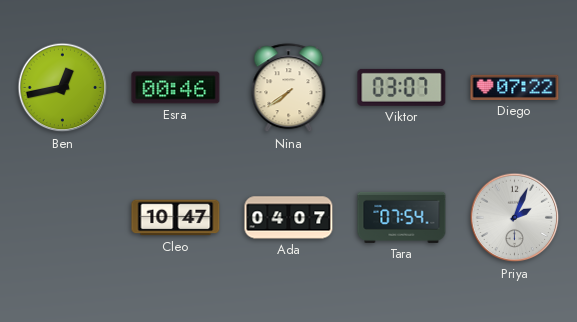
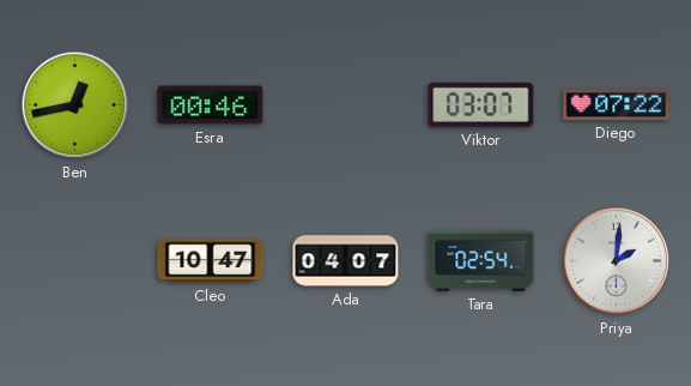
Nina: 7:39 -> none (289, 88)
Tara: 07:54 -> 02:54 (481, 260)
Priya: 2:04 -> 2:01 (617, 261)
